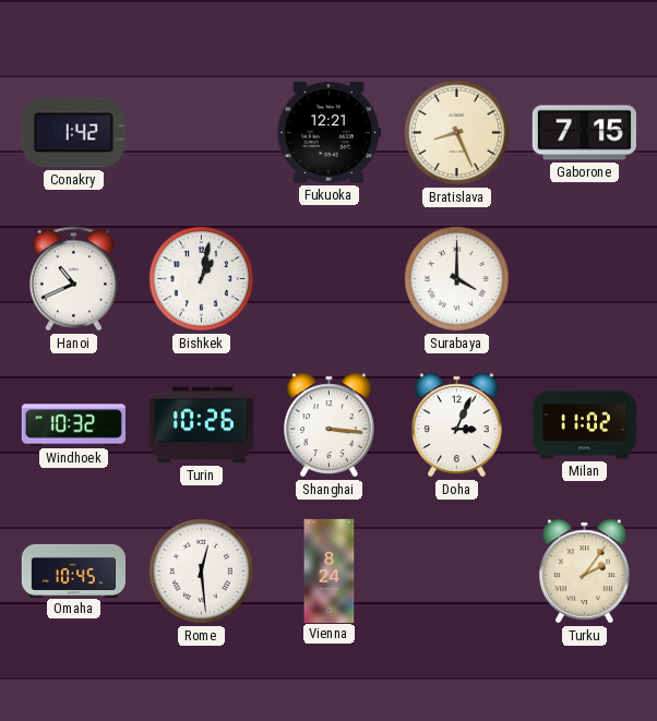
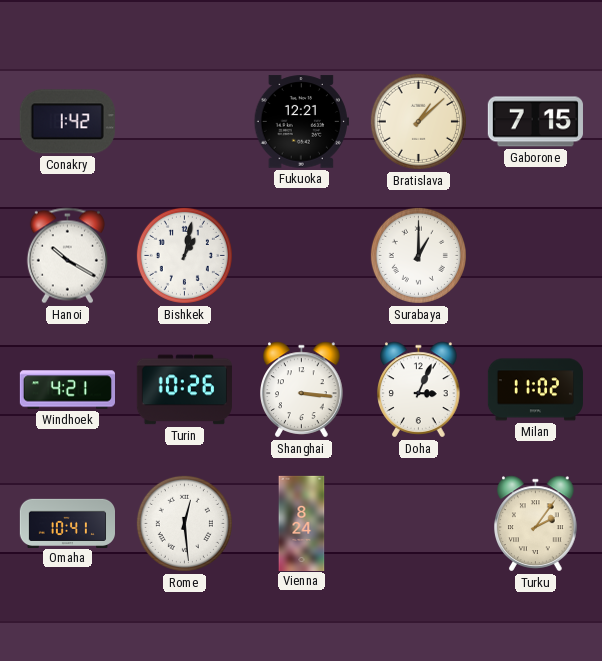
Bratislava: 8:26 -> 1:08 (418, 121)
Hanoi: 10:41 -> 10:20 (67, 256)
Surabaya: 4:00 -> 1:00 (418, 255)
Windhoek: 10:32 -> 4:21 (67, 390)
Omaha: 10:45 -> 10:41 (67, 523)
